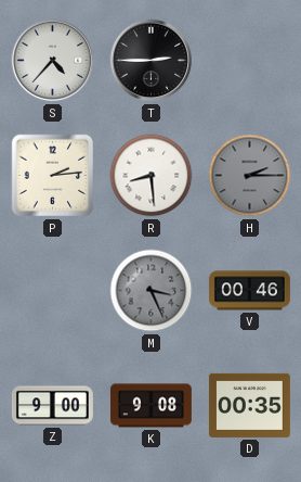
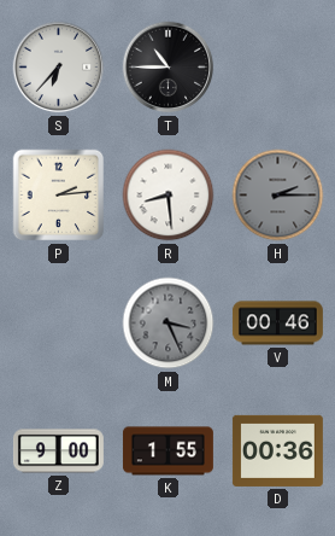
S: 4:37 -> 6:37 (59, 68)
T: 2:45 -> 10:45 (169, 68)
K: 9:08 -> 1:55 (167, 451)
D: 00:35 -> 00:36 (277, 450)
